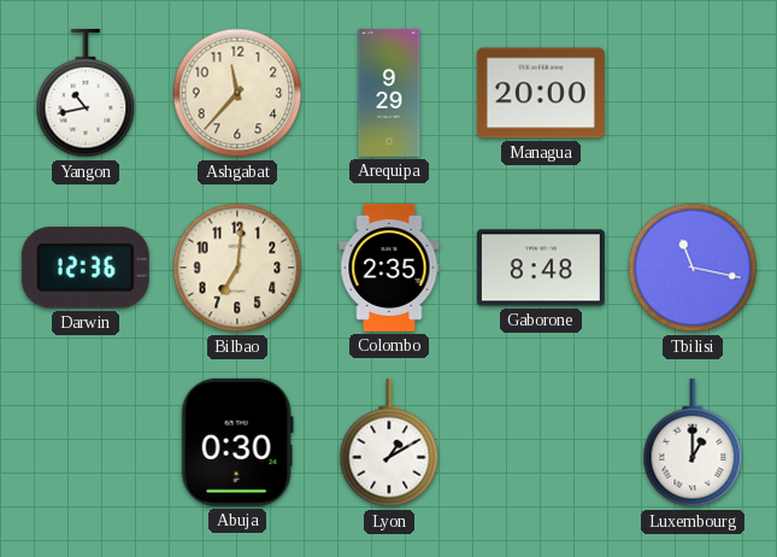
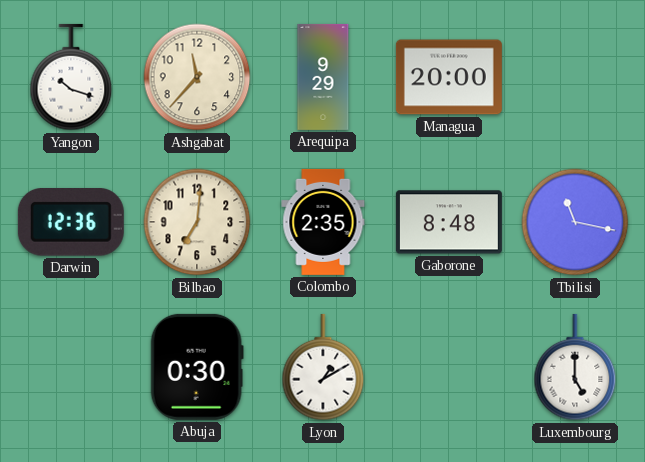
Yangon: 10:43 -> 10:18 (71, 77)
Luxembourg: 1:00 -> 5:00 (575, 367)
